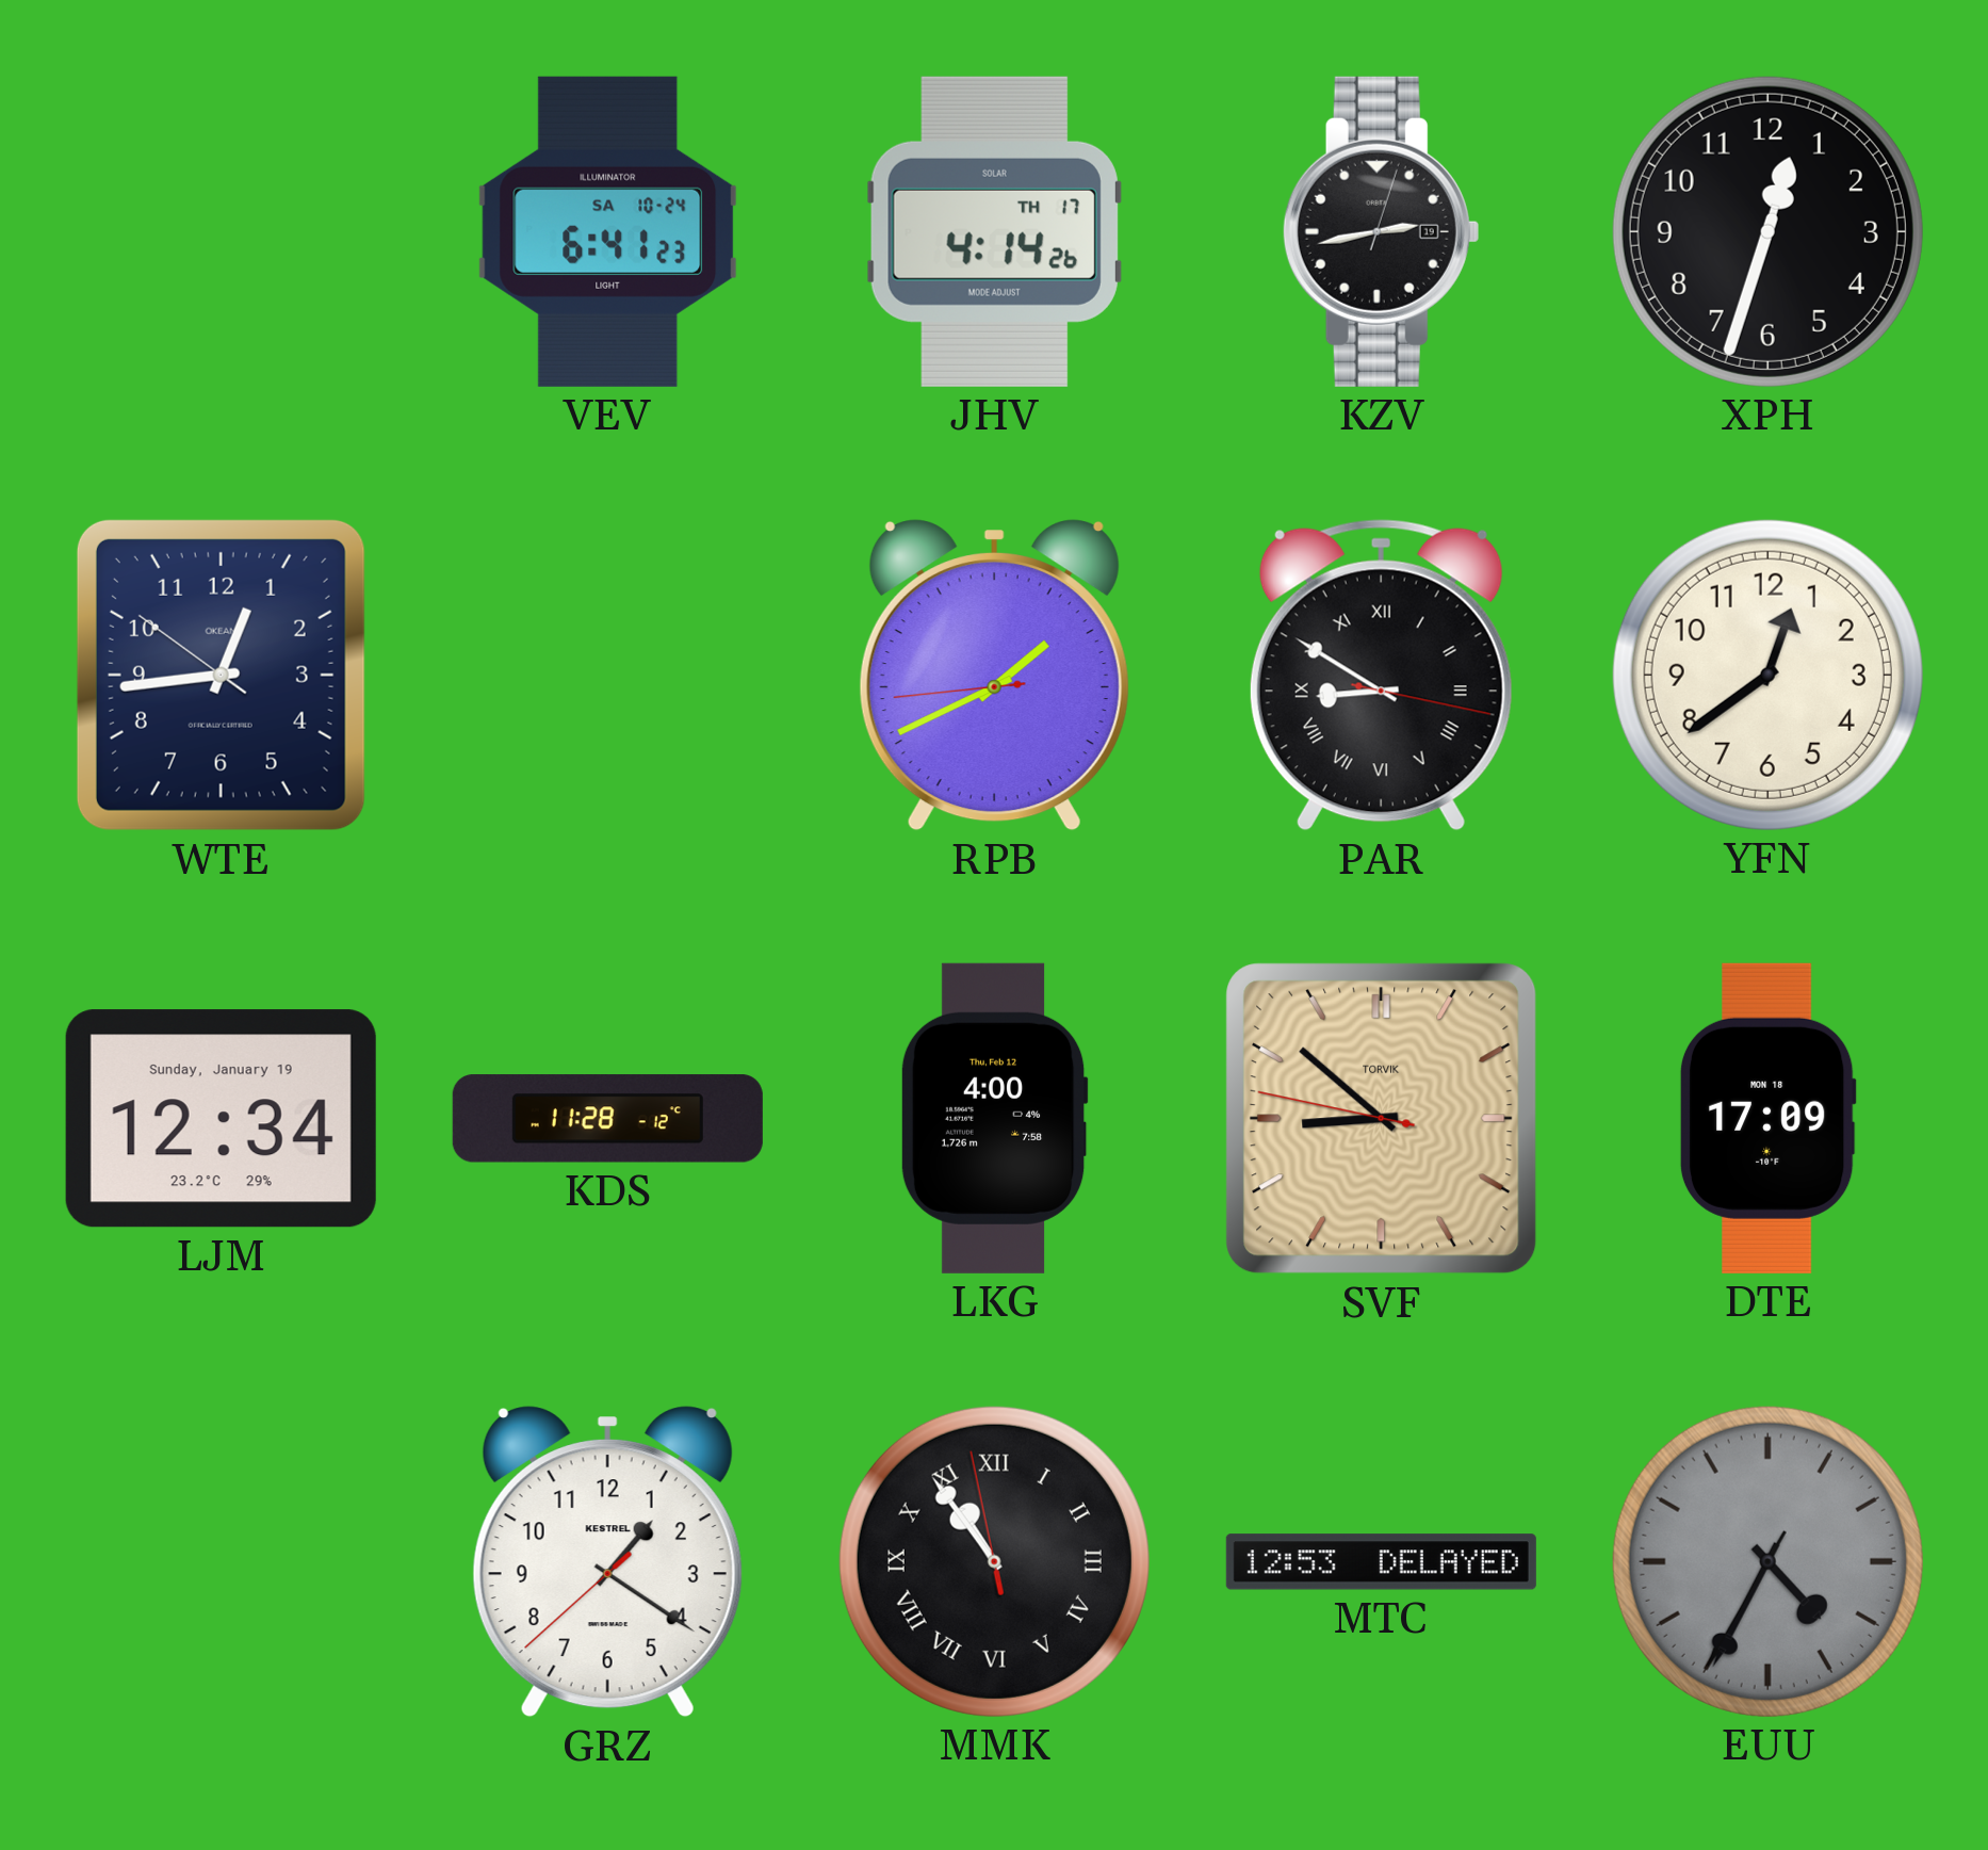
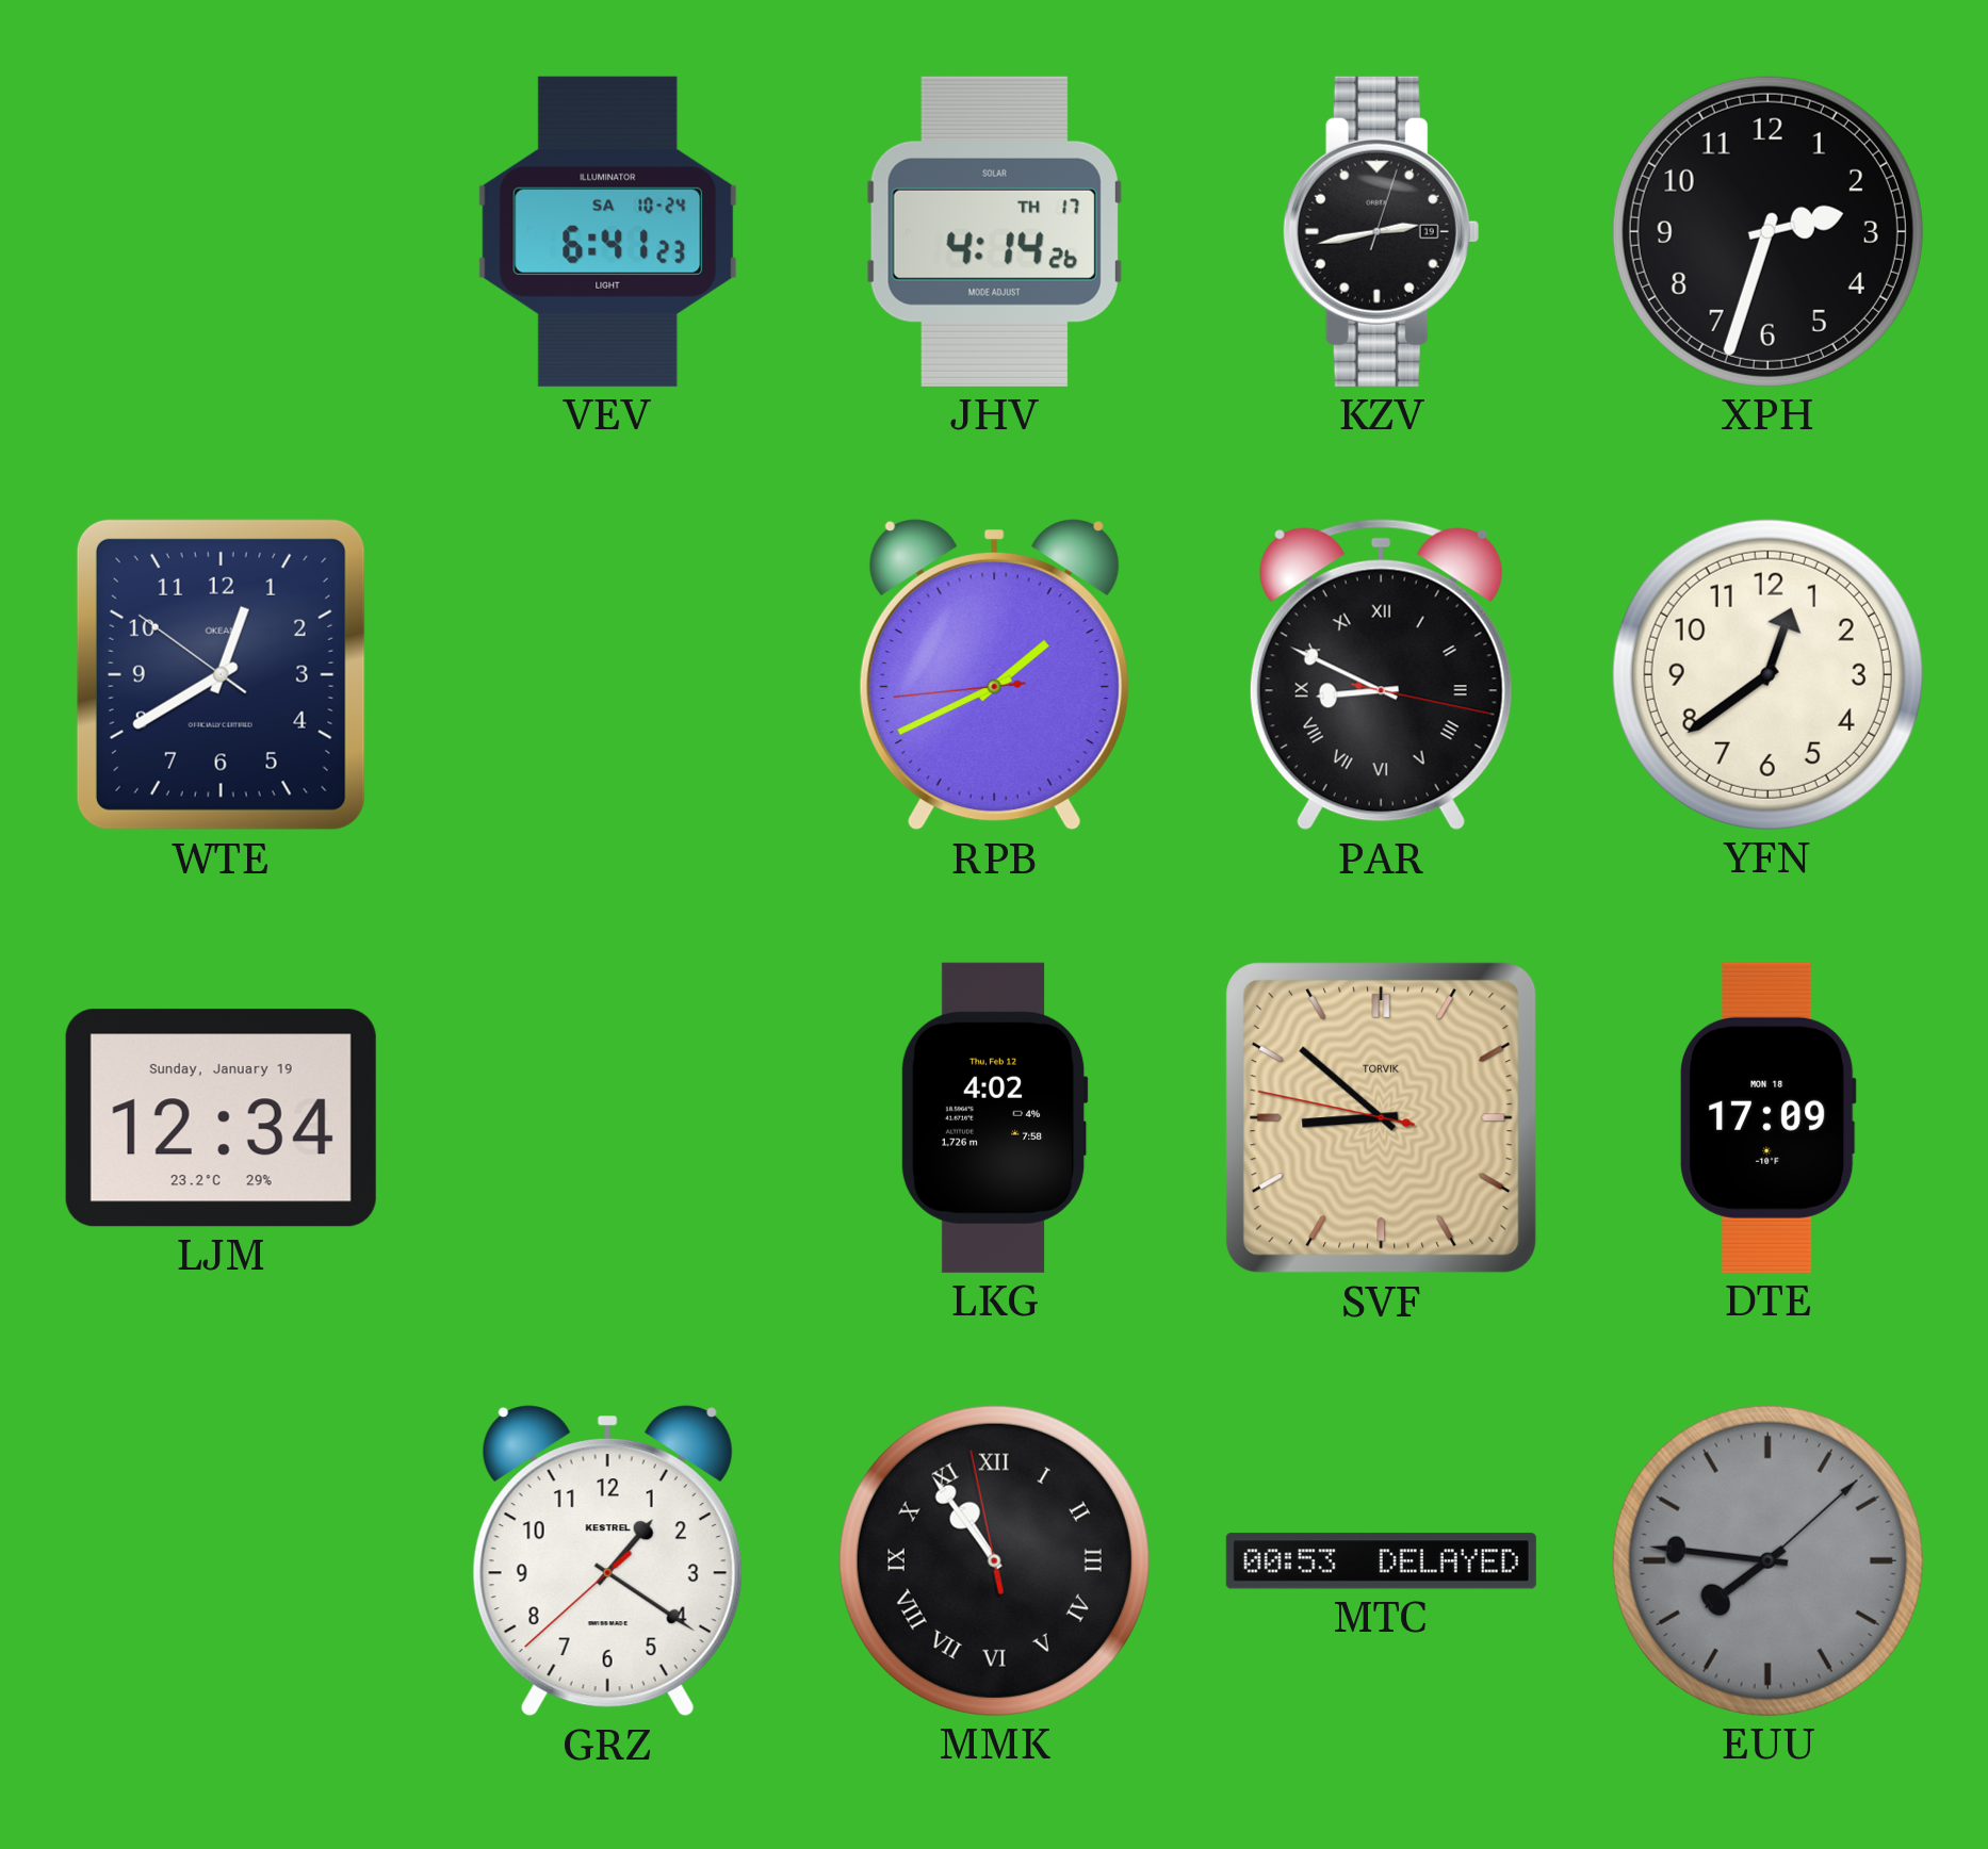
XPH: 12:33 -> 2:33 (1767, 231)
WTE: 12:43 -> 12:39 (221, 674)
PAR: 8:50 -> 8:49 (1381, 675)
KDS: 11:28 -> none (607, 1119)
LKG: 4:00 -> 4:02 (994, 1117)
MTC: 12:53 -> 00:53 (1381, 1561)
EUU: 4:34 -> 7:46 (1767, 1560)
